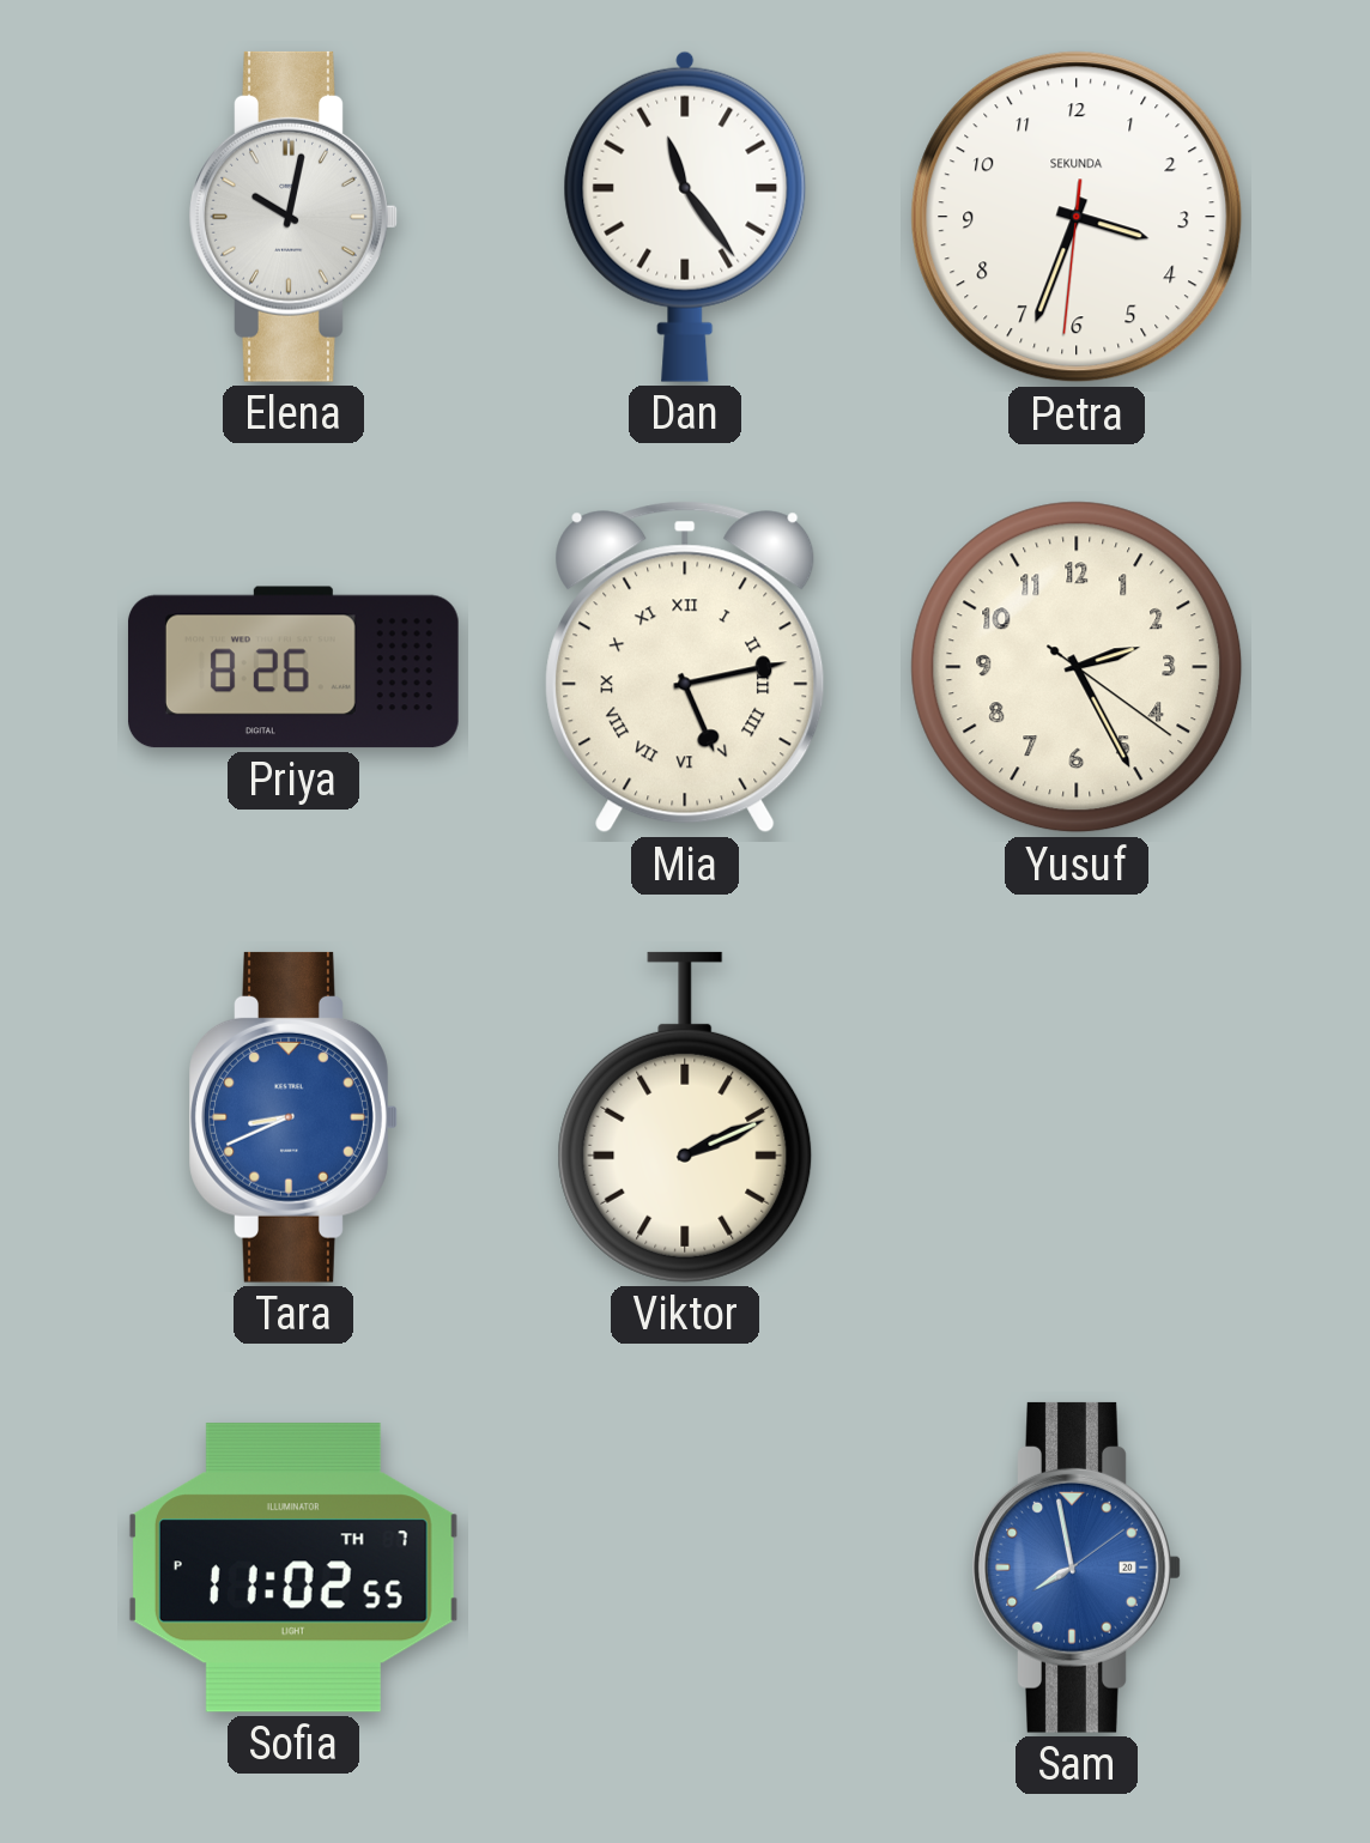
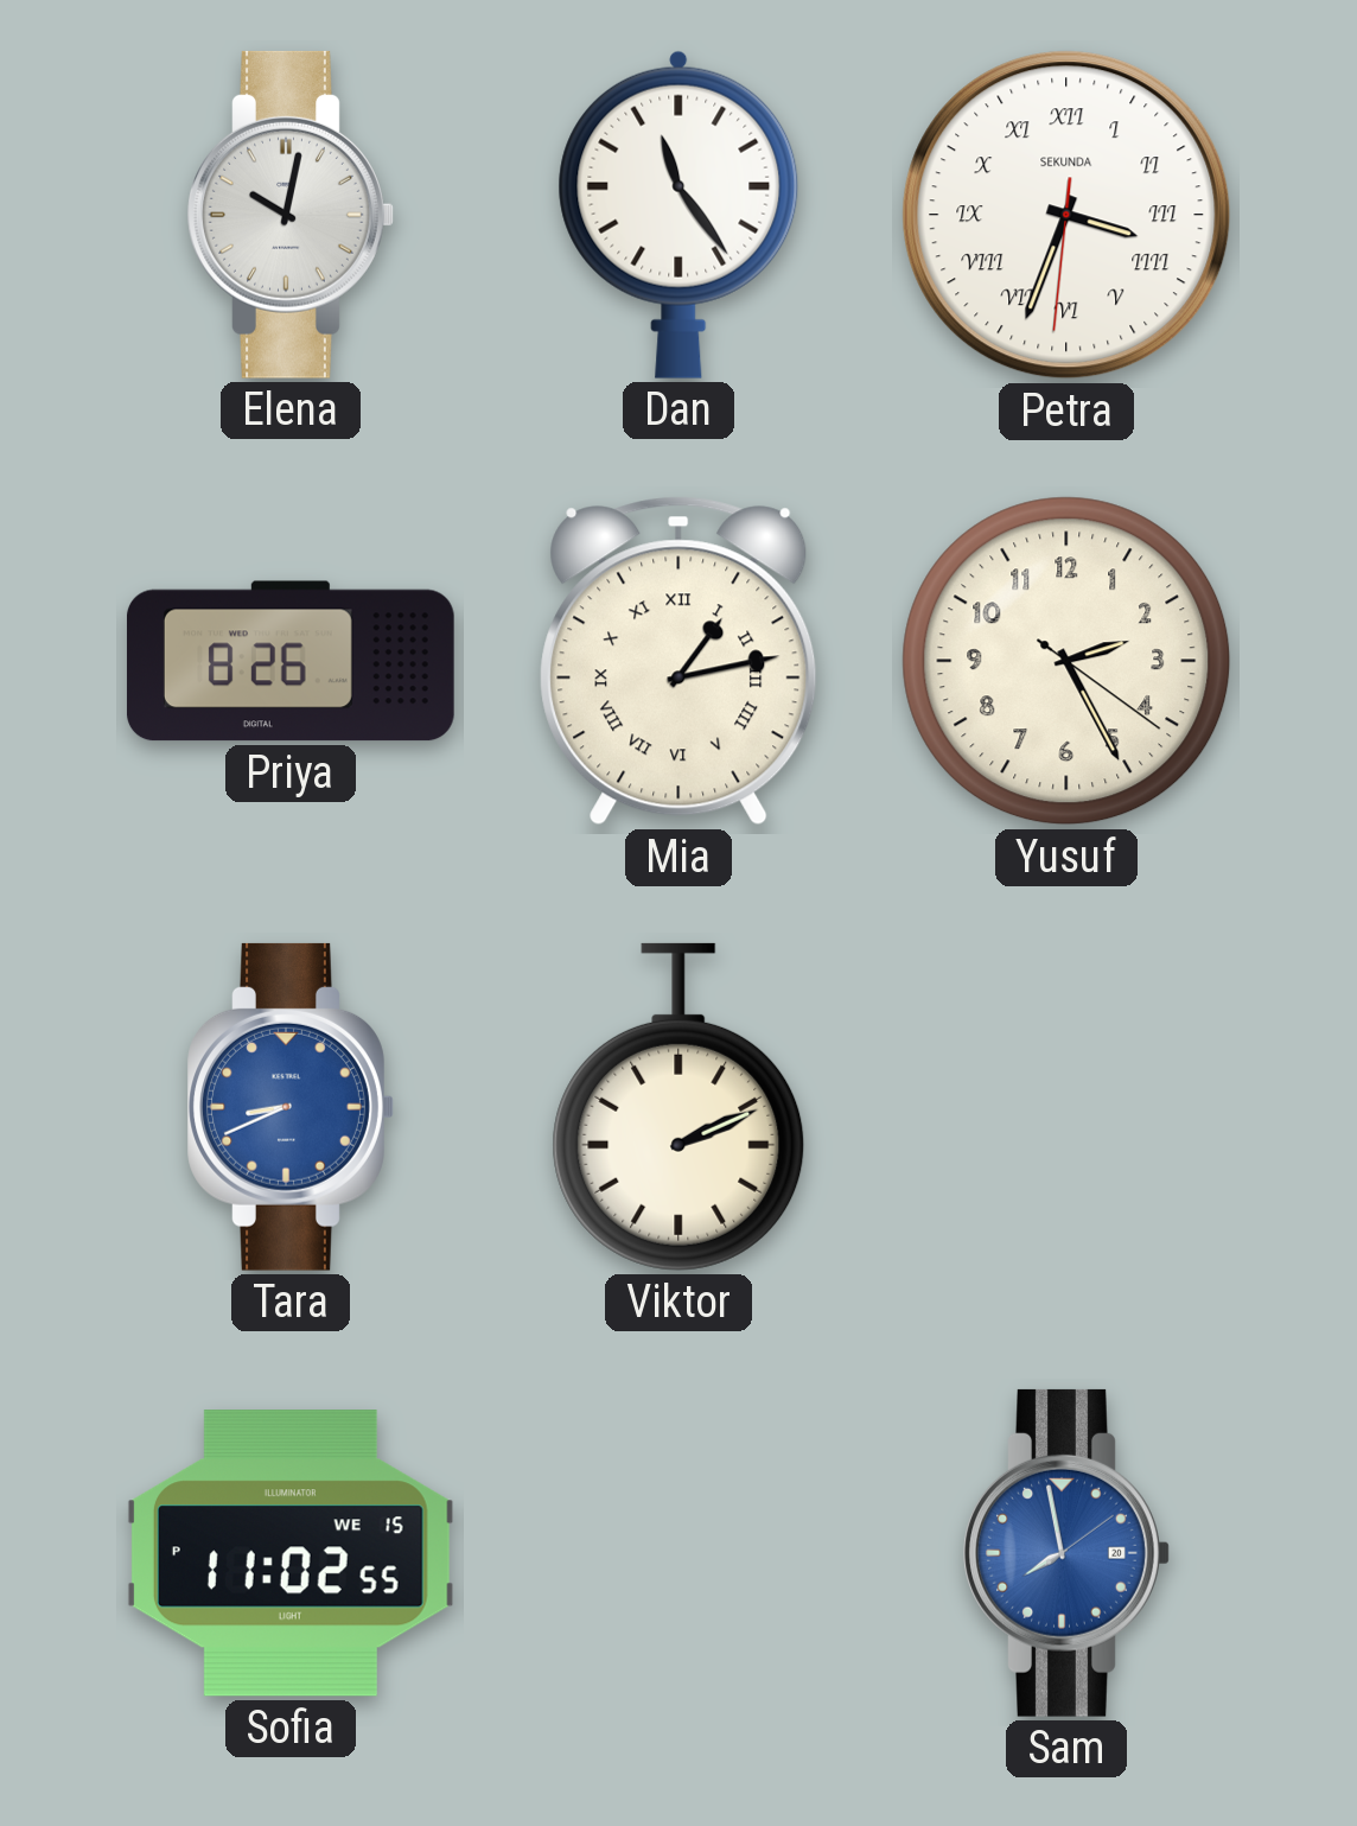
Petra numerals: Arabic -> Roman (1066, 215)
Mia: 5:13 -> 1:13 (678, 661)
Sofia date: TH 7 -> WE 15 (291, 1553)
